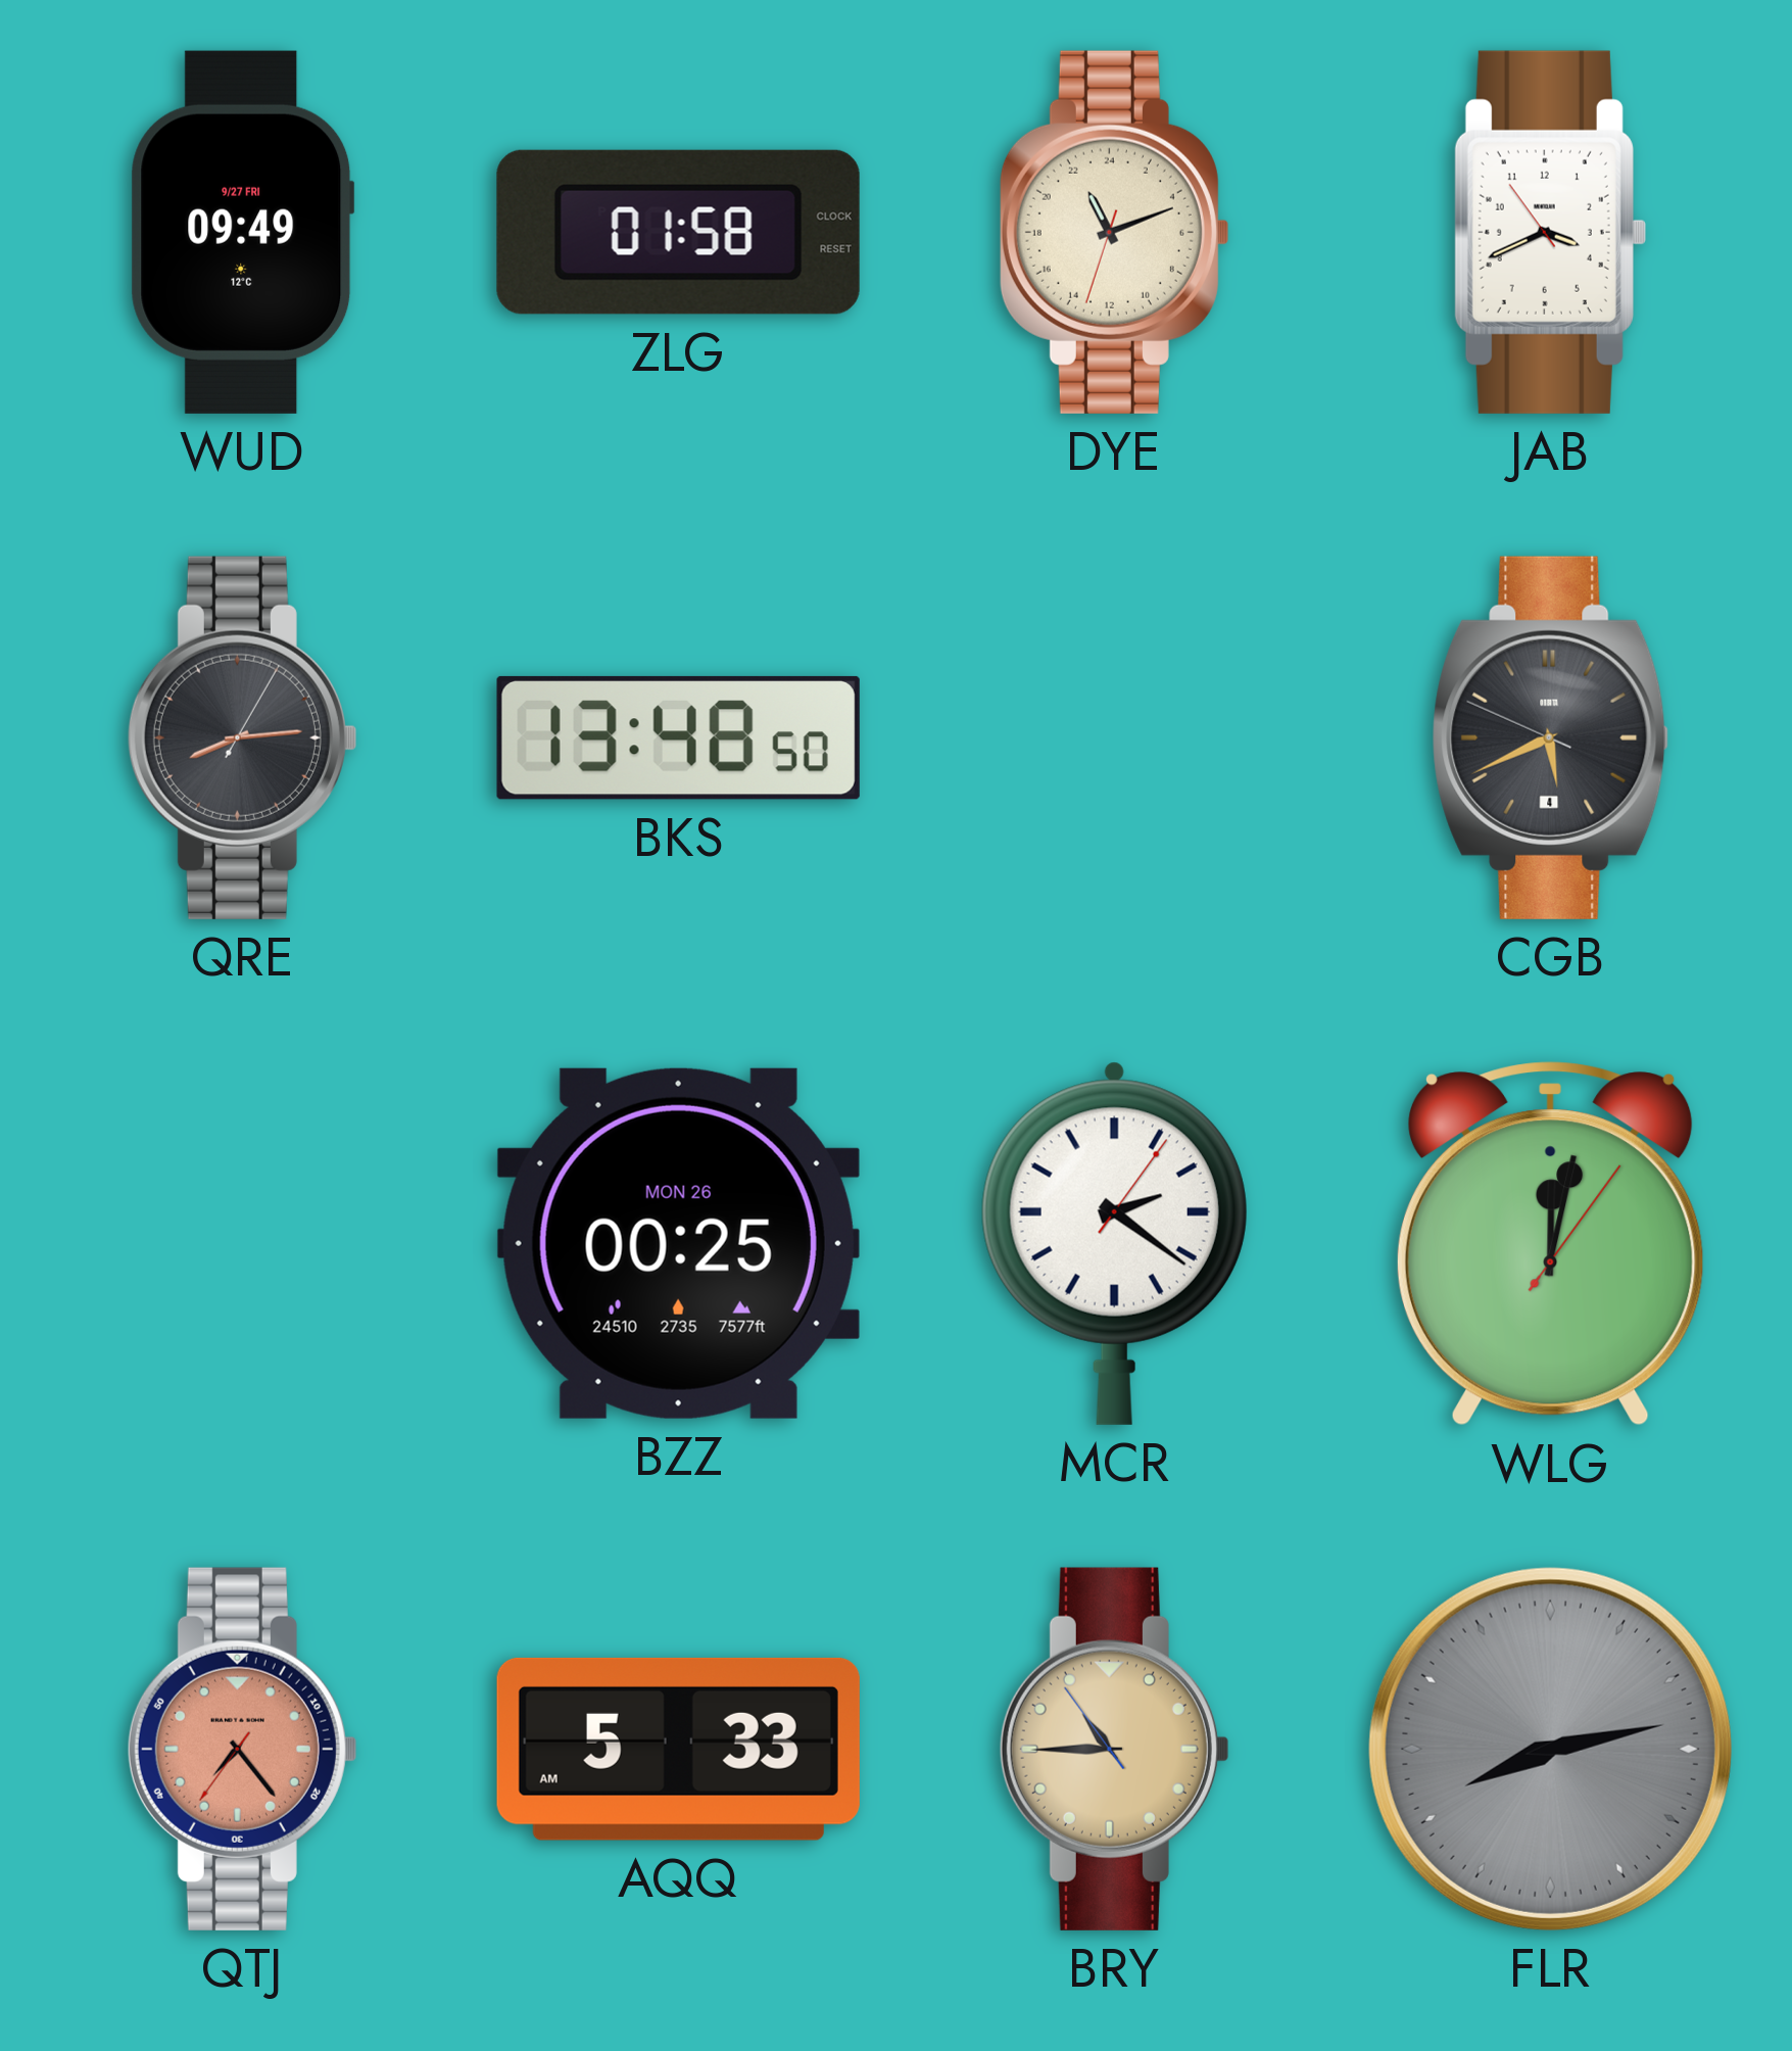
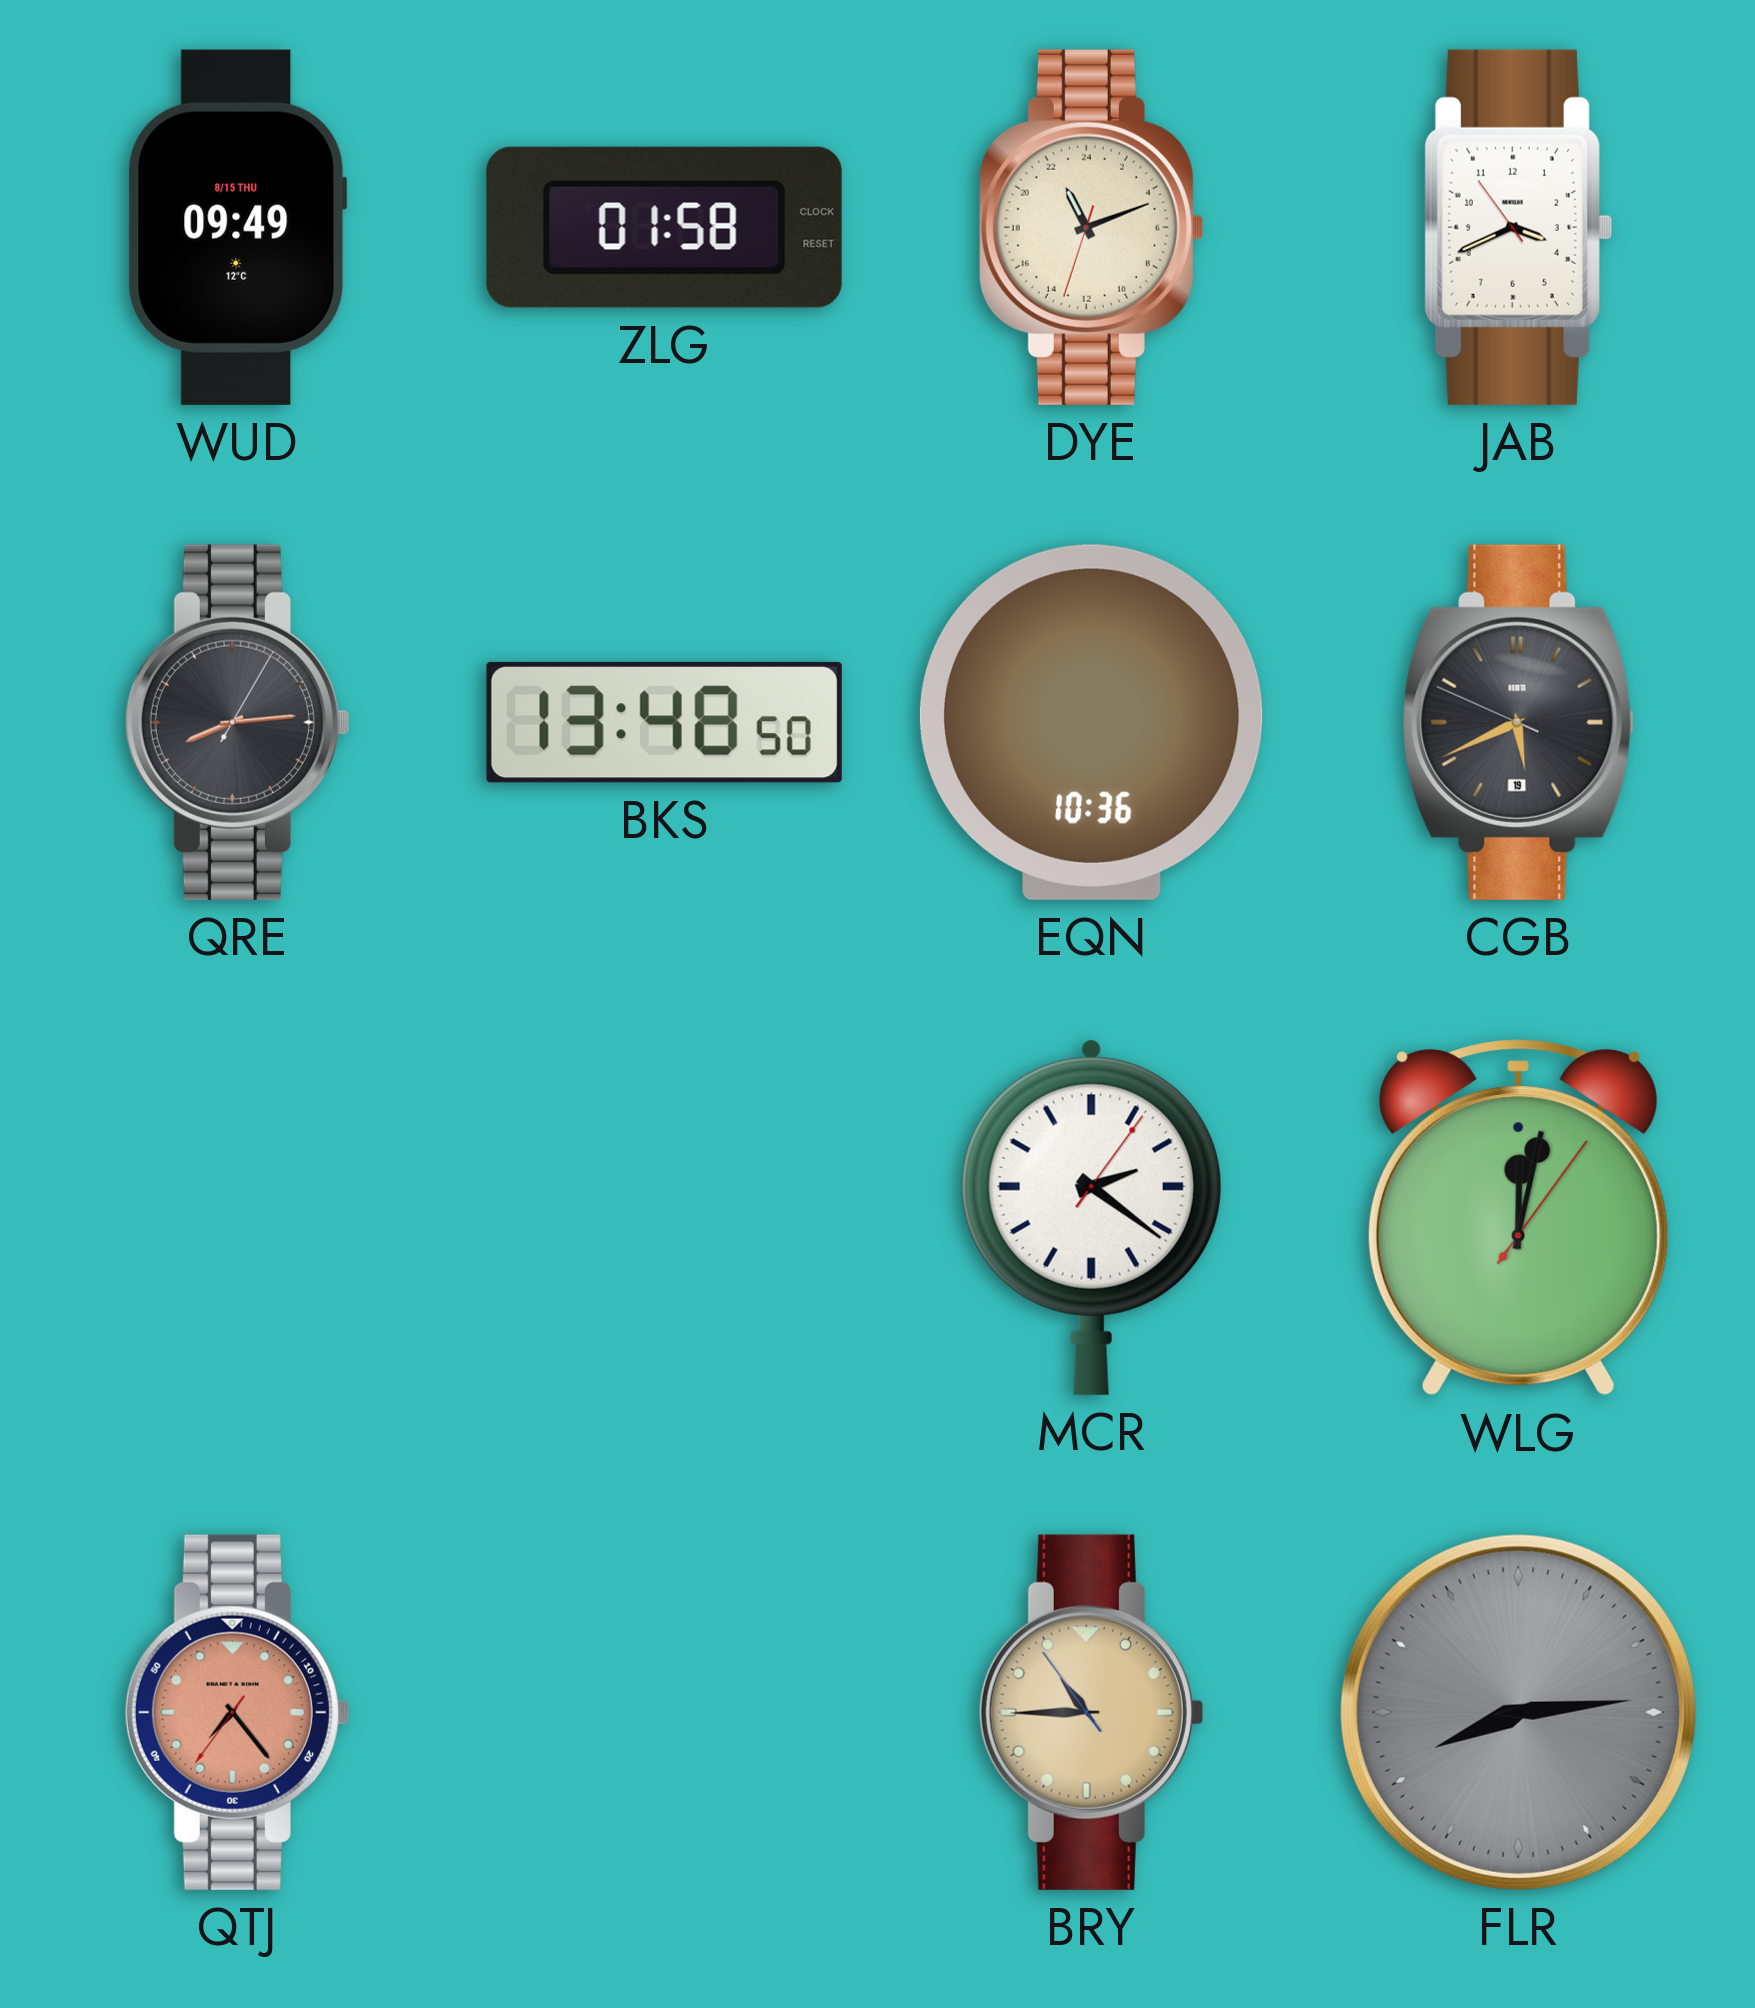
WUD date: 9/27 FRI -> 8/15 THU (238, 227)
EQN: none -> 10:36 (1091, 722)
CGB date: 4 -> 19 (1518, 722)
BZZ: 00:25 -> none (678, 1243)
AQQ: 5:33 -> none (678, 1749)
FLR: 8:13 -> 8:14 (1518, 1712)
